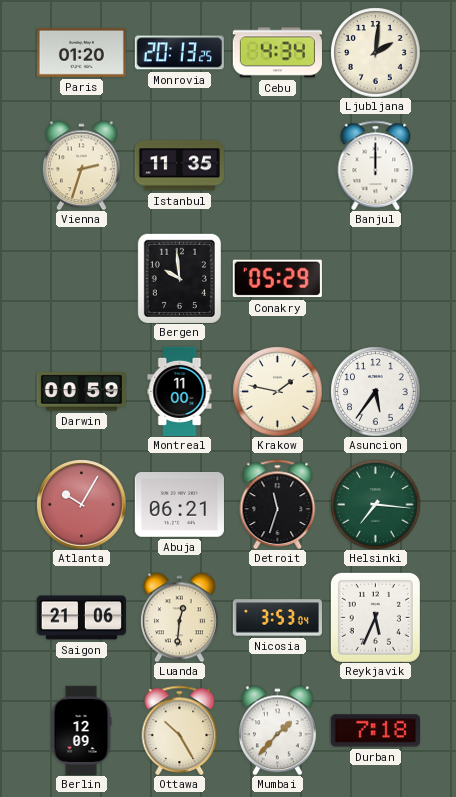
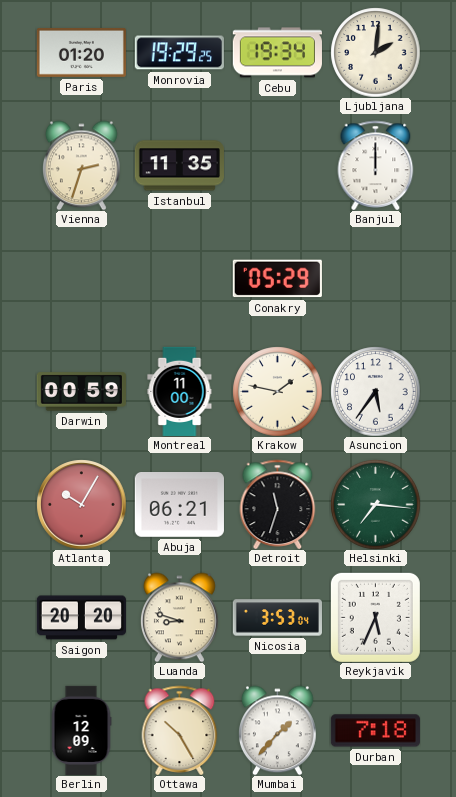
Monrovia: 20:13 -> 19:29 (179, 53)
Cebu: 4:34 -> 19:34 (277, 53)
Bergen: 9:59 -> none (179, 278)
Saigon: 21:06 -> 20:20 (81, 618)
Luanda: 12:31 -> 8:48 (180, 617)
